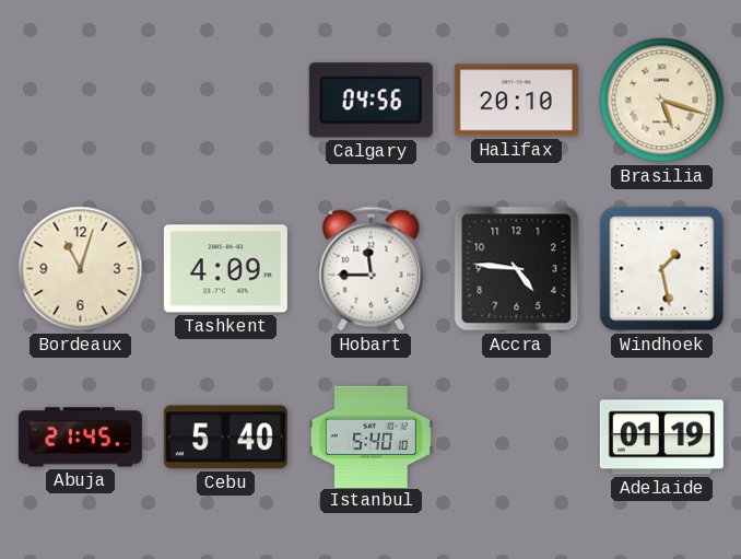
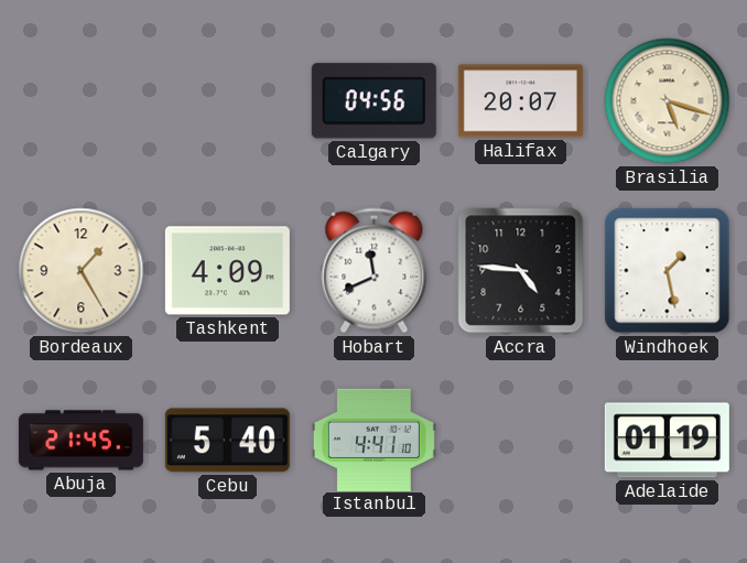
Halifax: 20:10 -> 20:07 (520, 101)
Bordeaux: 11:03 -> 1:25 (82, 271)
Hobart: 11:45 -> 11:41 (375, 271)
Istanbul: 5:40 -> 4:41 (373, 440)
